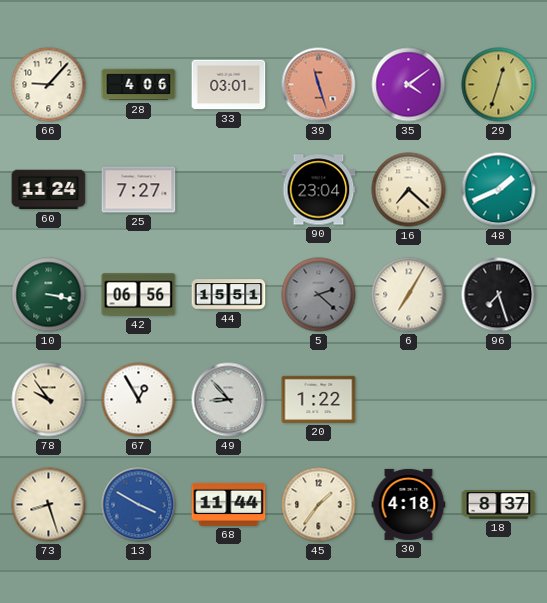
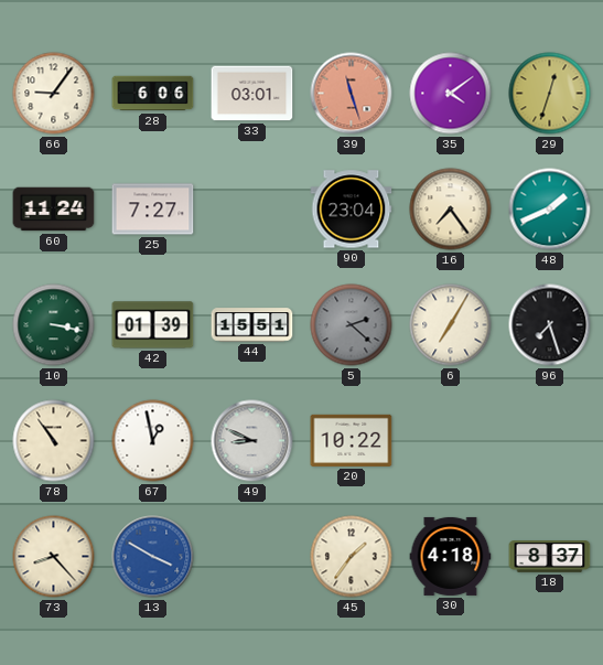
66: 9:07 -> 9:06 (54, 94)
28: 4:06 -> 6:06 (153, 94)
16: 7:22 -> 7:24 (451, 210)
42: 06:56 -> 01:39 (153, 325)
78: 9:54 -> 10:54 (54, 441)
67: 12:55 -> 12:58 (153, 441)
49: 8:53 -> 8:49 (252, 441)
20: 1:22 -> 10:22 (352, 440)
73: 8:27 -> 8:23 (54, 557)
68: 11:44 -> none (229, 504)
